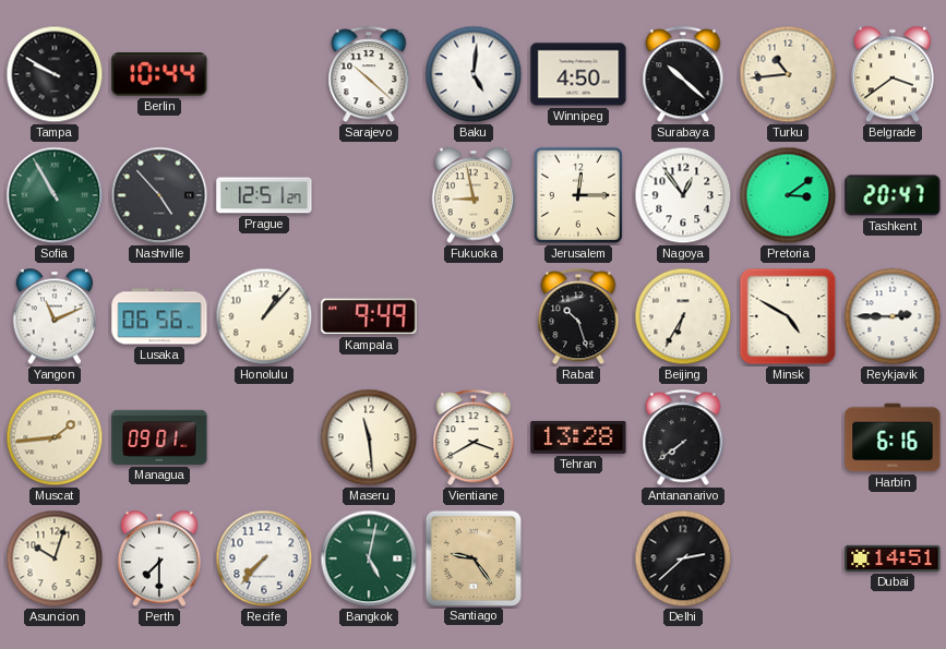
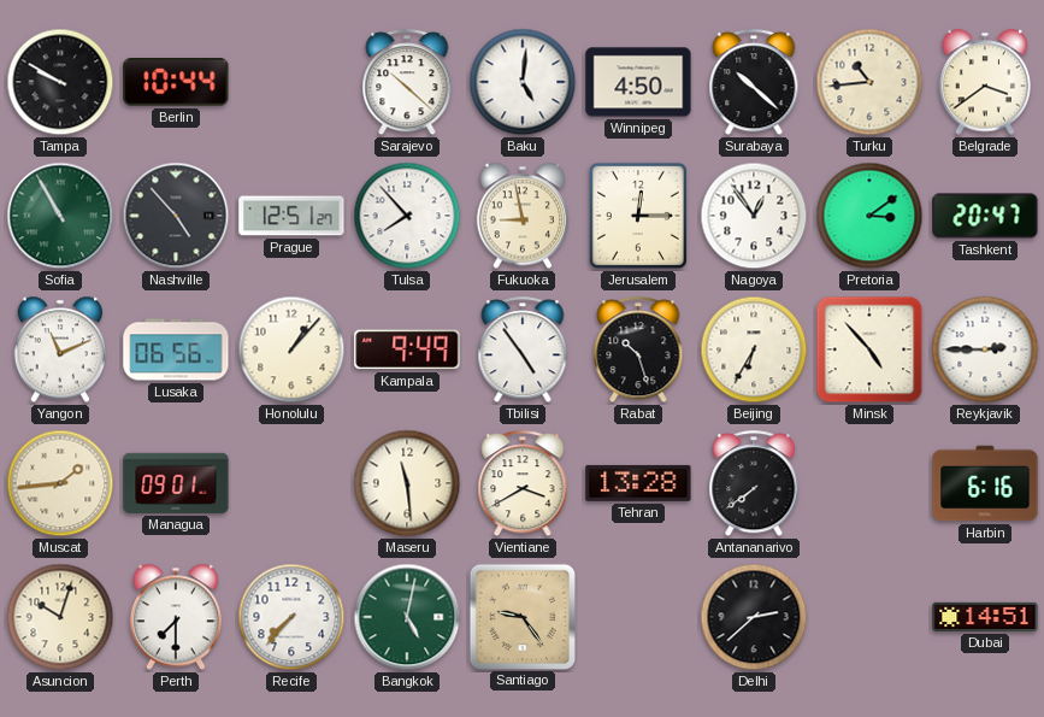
Tulsa: none -> 7:53 (407, 216)
Tbilisi: none -> 4:54 (523, 351)
Minsk: 4:50 -> 4:53 (869, 349)
